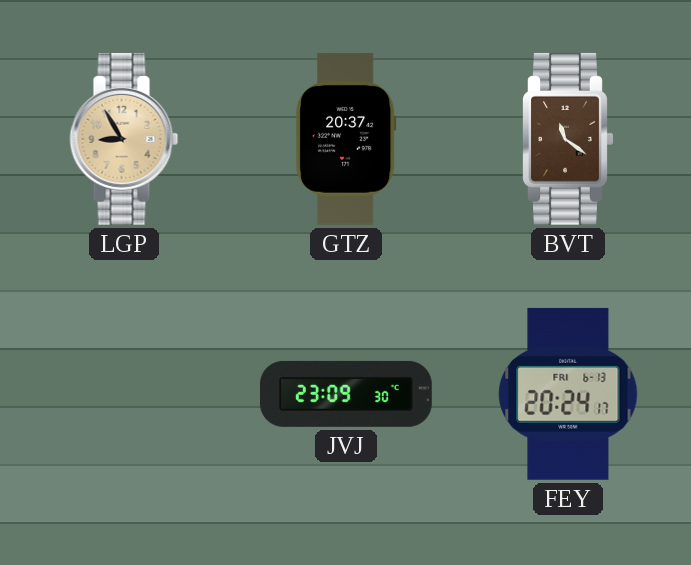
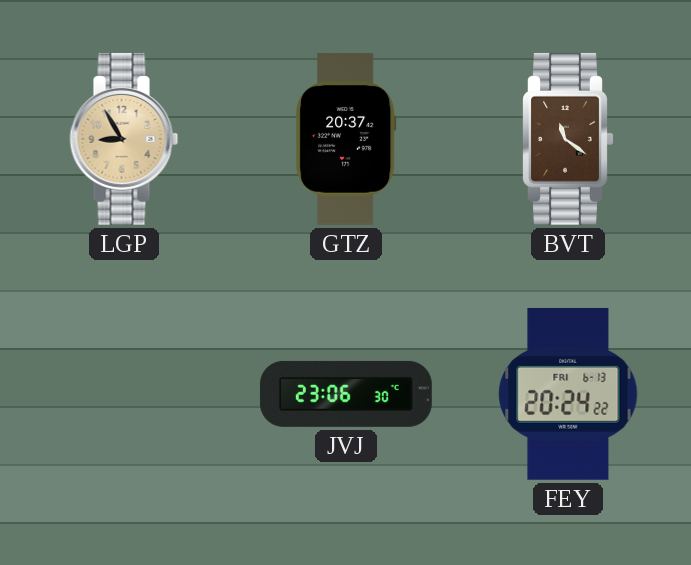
JVJ: 23:09 -> 23:06 (346, 394)
FEY: 20:24:17 -> 20:24:22 (568, 394)
